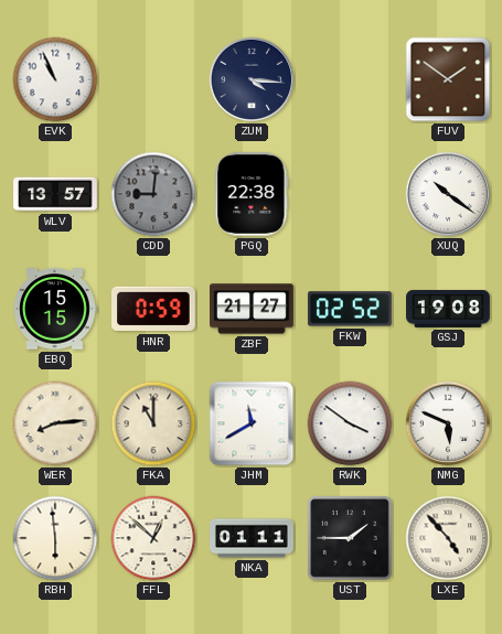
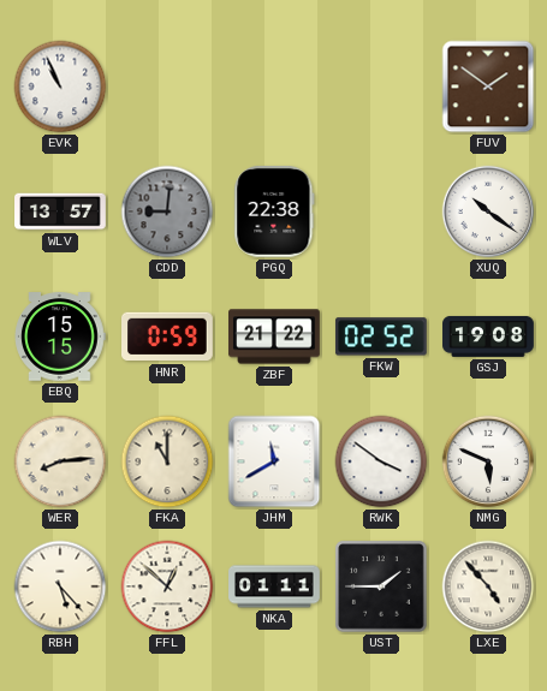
ZUM: 4:16 -> none (252, 79)
ZBF: 21:27 -> 21:22 (274, 336)
RBH: 5:59 -> 5:23 (60, 586)
